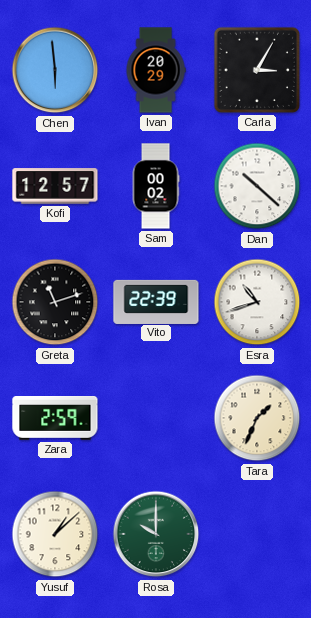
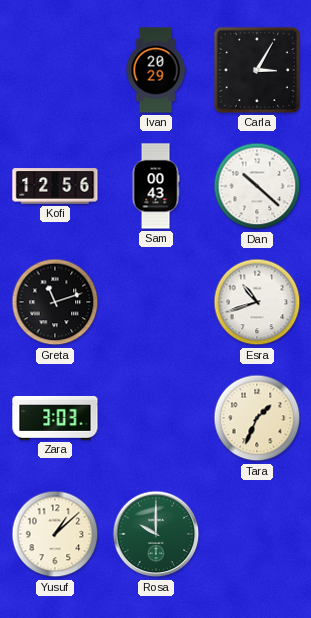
Chen: 5:59 -> none (55, 70)
Kofi: 12:57 -> 12:56 (55, 186)
Sam: 00:02 -> 00:43 (156, 186)
Vito: 22:39 -> none (156, 301)
Zara: 2:59 -> 3:03 (55, 419)
